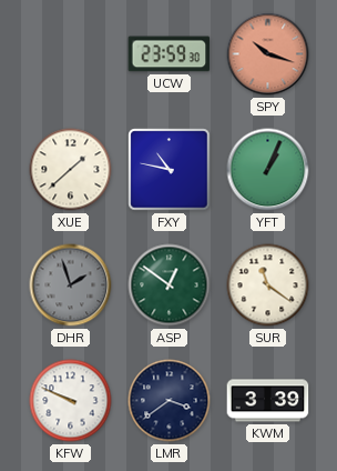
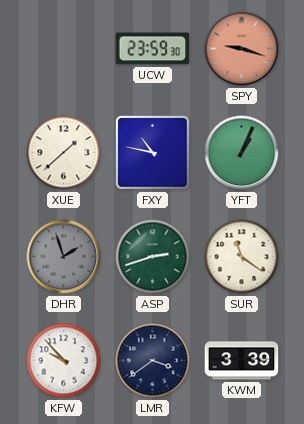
SPY: 10:18 -> 9:18 (242, 49)
ASP: 12:51 -> 2:42 (153, 257)
KFW: 9:49 -> 9:53 (64, 361)
